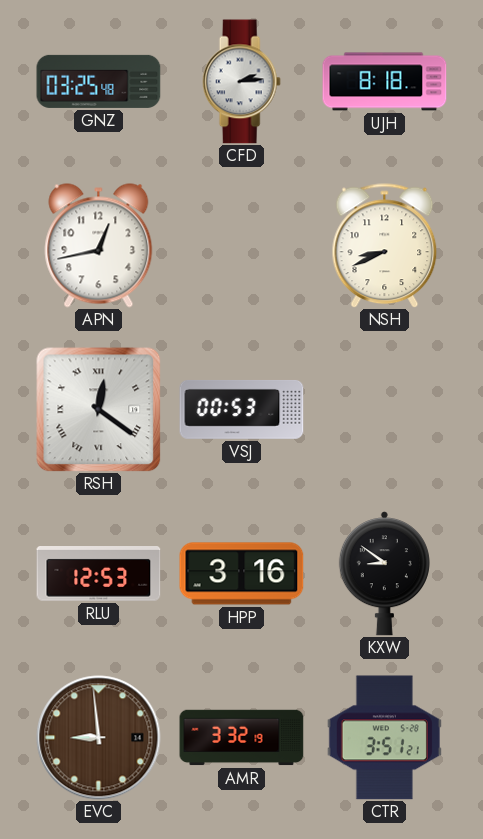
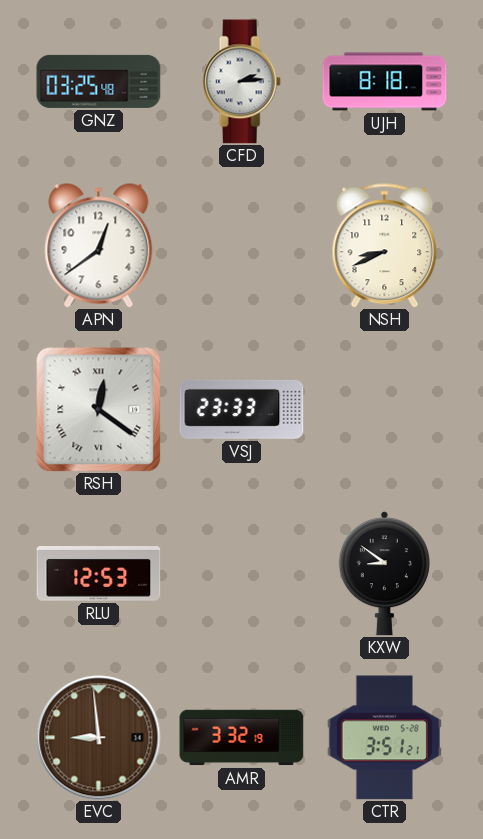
APN: 12:43 -> 12:39 (99, 246)
VSJ: 00:53 -> 23:33 (242, 409)
HPP: 3:16 -> none (242, 574)
